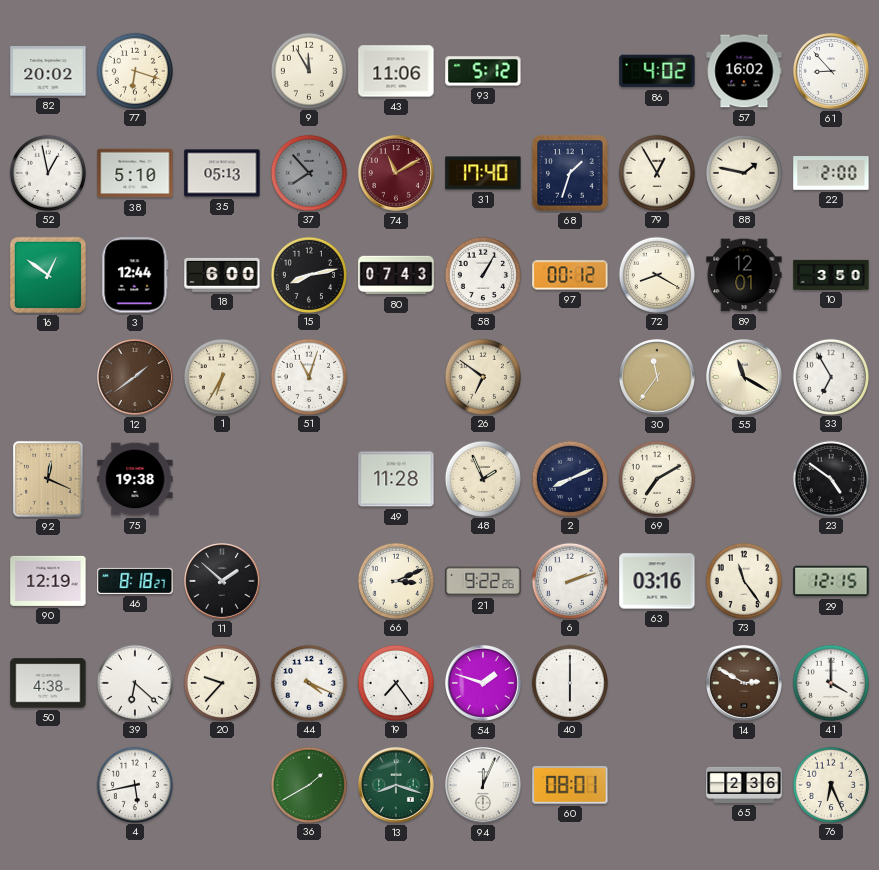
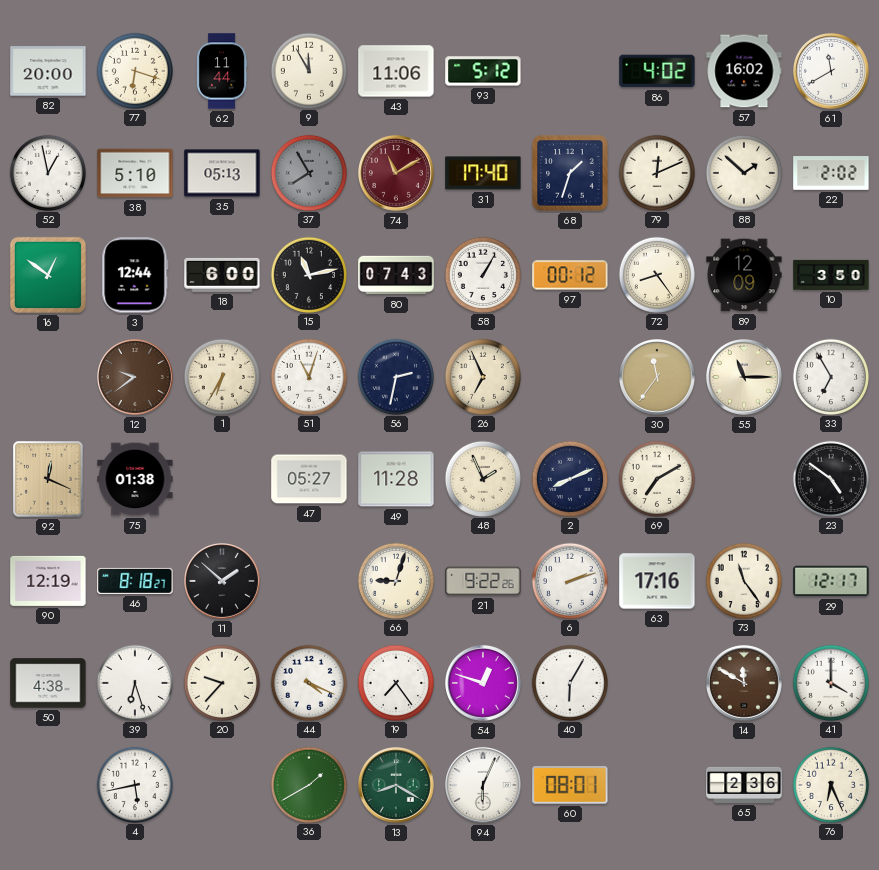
82: 20:02 -> 20:00 (48, 71)
62: none -> 11:44 (222, 71)
61: 8:53 -> 11:40 (832, 72)
37: 7:53 -> 7:55 (308, 172)
79: 12:55 -> 12:11 (656, 172)
88: 1:47 -> 1:52 (743, 172)
22: 2:00 -> 2:02 (831, 174)
15: 8:13 -> 11:13 (308, 274)
72: 8:20 -> 8:24 (656, 274)
89: 12:01 -> 12:09 (744, 275)
12: 1:39 -> 9:39 (136, 378)
56: none -> 2:32 (395, 376)
26: 6:51 -> 6:56 (482, 376)
55: 11:20 -> 11:15 (745, 378)
75: 19:38 -> 01:38 (135, 479)
47: none -> 05:27 (309, 479)
66: 3:11 -> 9:03 (395, 580)
63: 03:16 -> 17:16 (657, 581)
29: 12:15 -> 12:17 (831, 581)
39: 6:22 -> 6:27 (134, 682)
54: 1:48 -> 12:48 (484, 684)
40: 6:00 -> 6:05 (569, 682)
14: 2:50 -> 11:50 (745, 684)
13: 8:18 -> 8:20 (397, 786)
94: 12:04 -> 6:04 (484, 786)
